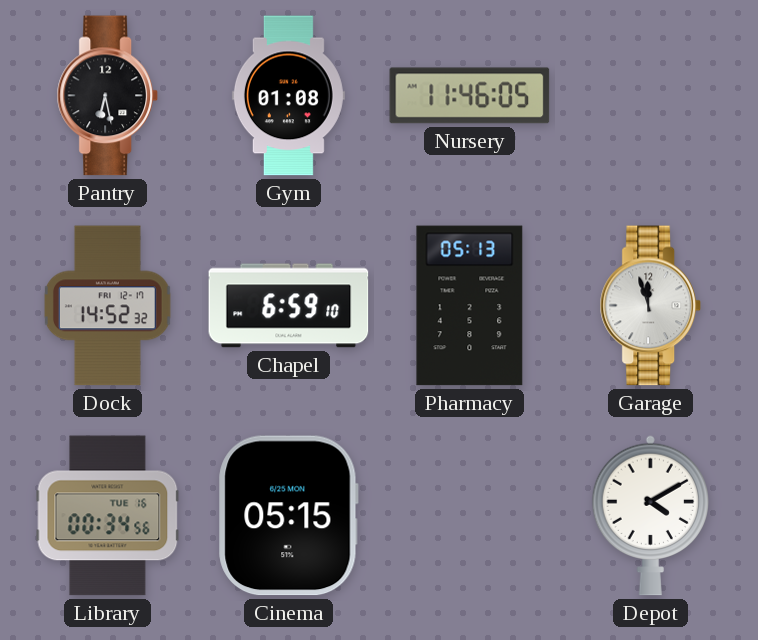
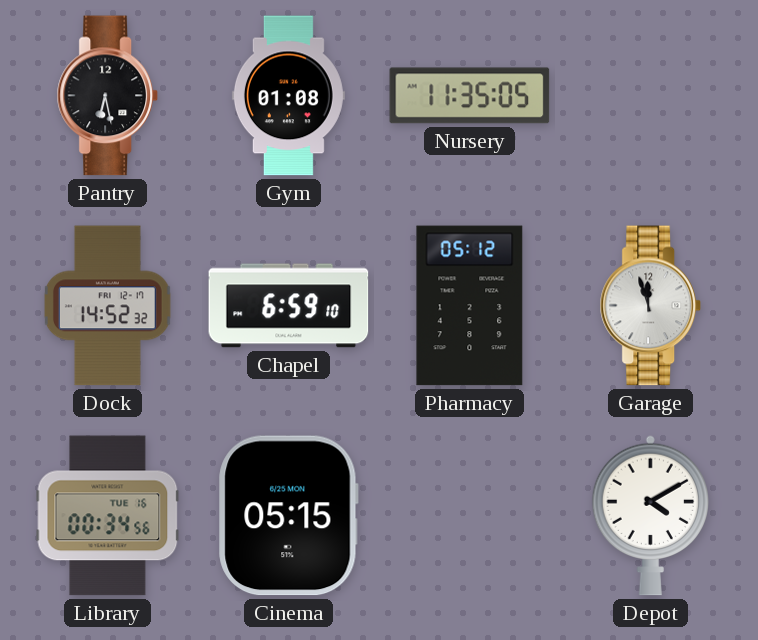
Nursery: 11:46 -> 11:35 (470, 96)
Pharmacy: 05:13 -> 05:12 (470, 306)
